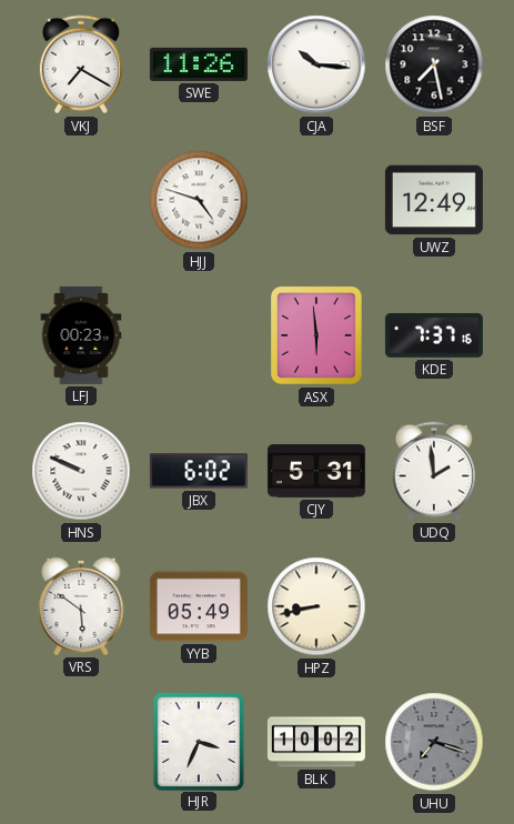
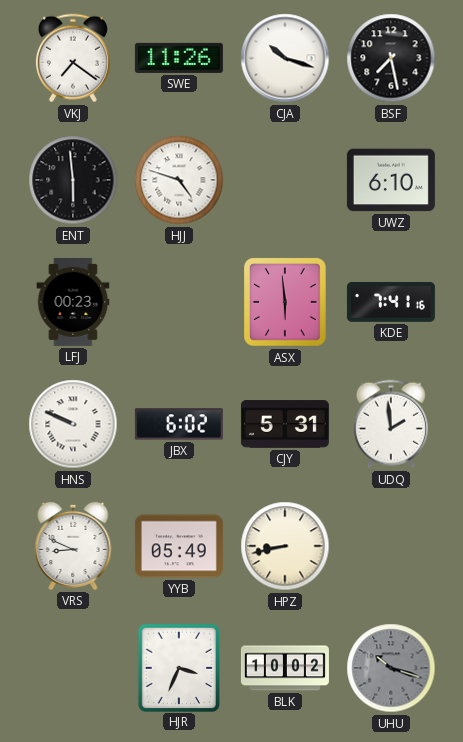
VKJ: 7:20 -> 7:21 (73, 58)
CJA: 10:16 -> 10:18 (285, 58)
ENT: none -> 5:59 (73, 180)
UWZ: 12:49 -> 6:10 (391, 180)
KDE: 7:37 -> 7:41 (391, 302)
VRS: 5:51 -> 8:49 (73, 546)
UHU: 7:18 -> 10:18 (391, 668)
